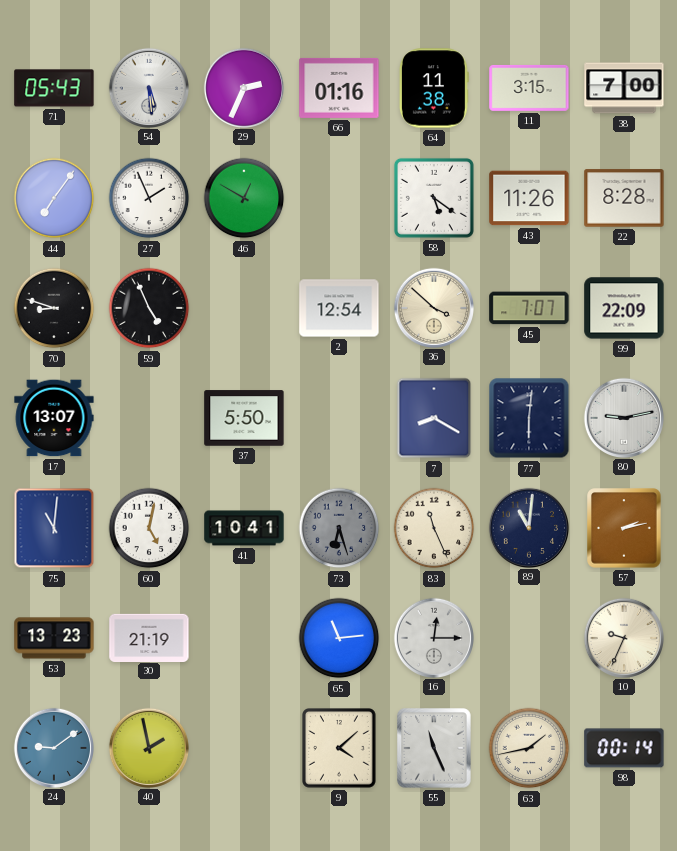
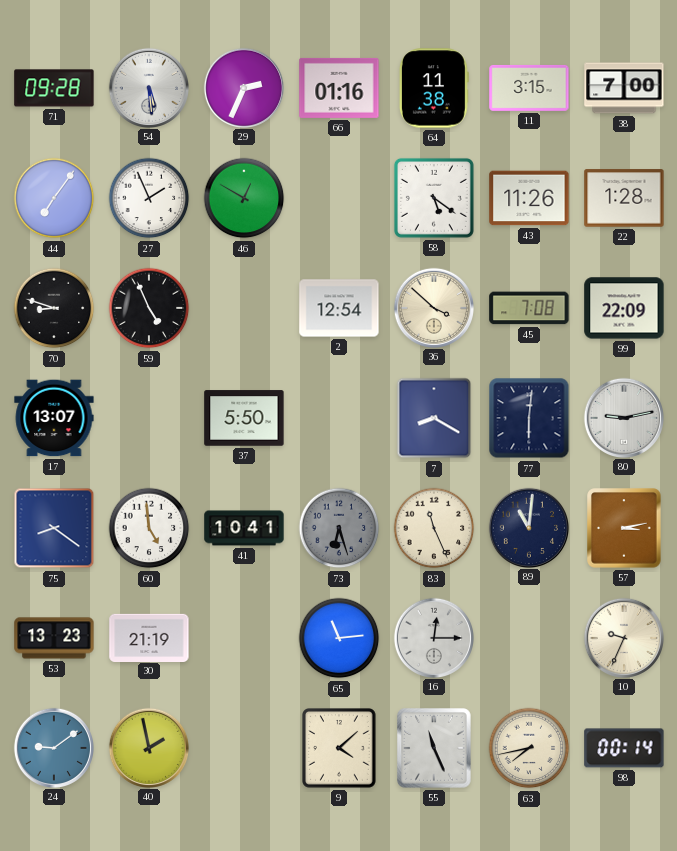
71: 05:43 -> 09:28 (54, 88)
22: 8:28 -> 1:28 (624, 198)
45: 7:07 -> 7:08 (529, 308)
75: 11:01 -> 8:21 (54, 528)
60: 5:02 -> 4:59 (149, 528)
57: 2:13 -> 3:13 (624, 528)
63: 1:43 -> 7:43 (529, 748)
